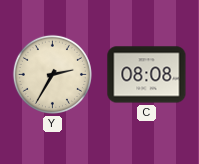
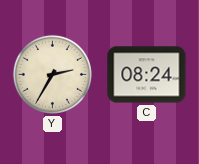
C: 08:08 -> 08:24 (147, 75)
